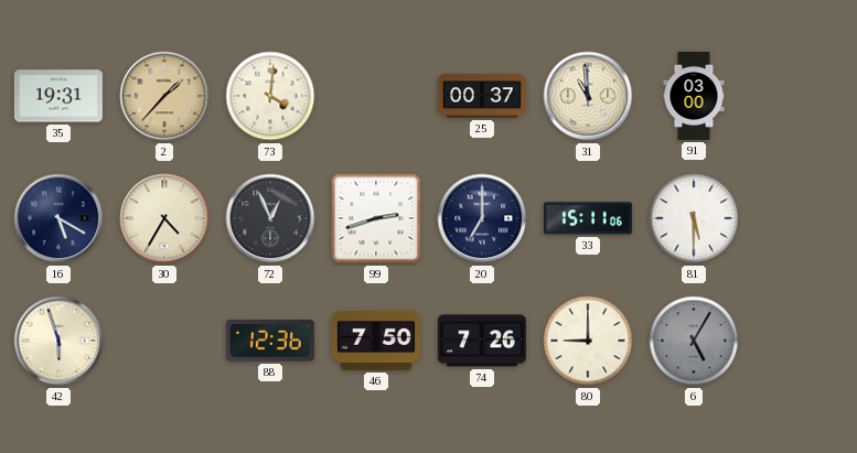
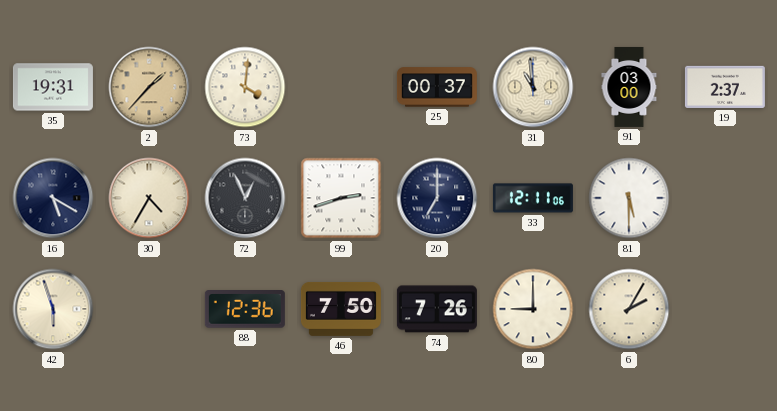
19: none -> 2:37 (725, 87)
33: 15:11 -> 12:11 (533, 198)
6: 5:05 -> 2:05 (629, 309)
6 dial: grey -> cream (629, 309)
